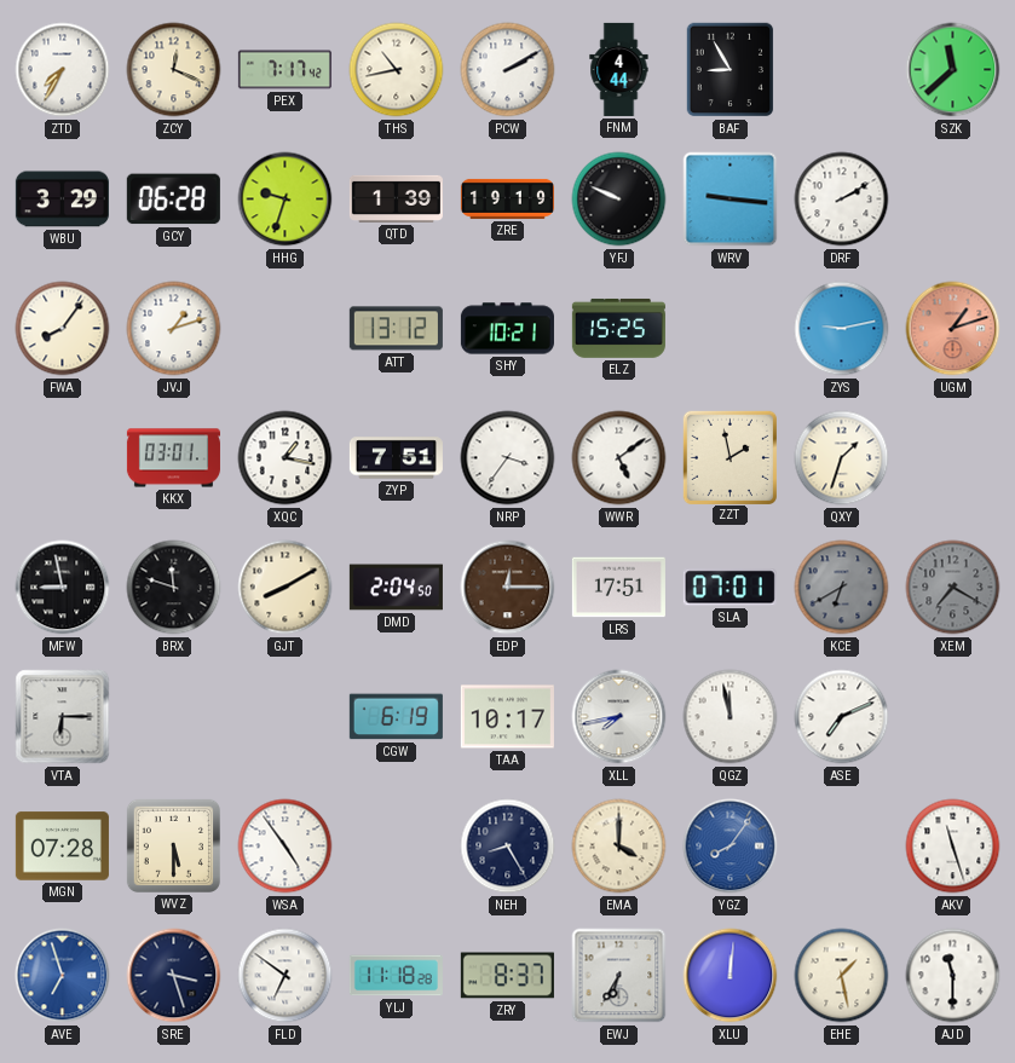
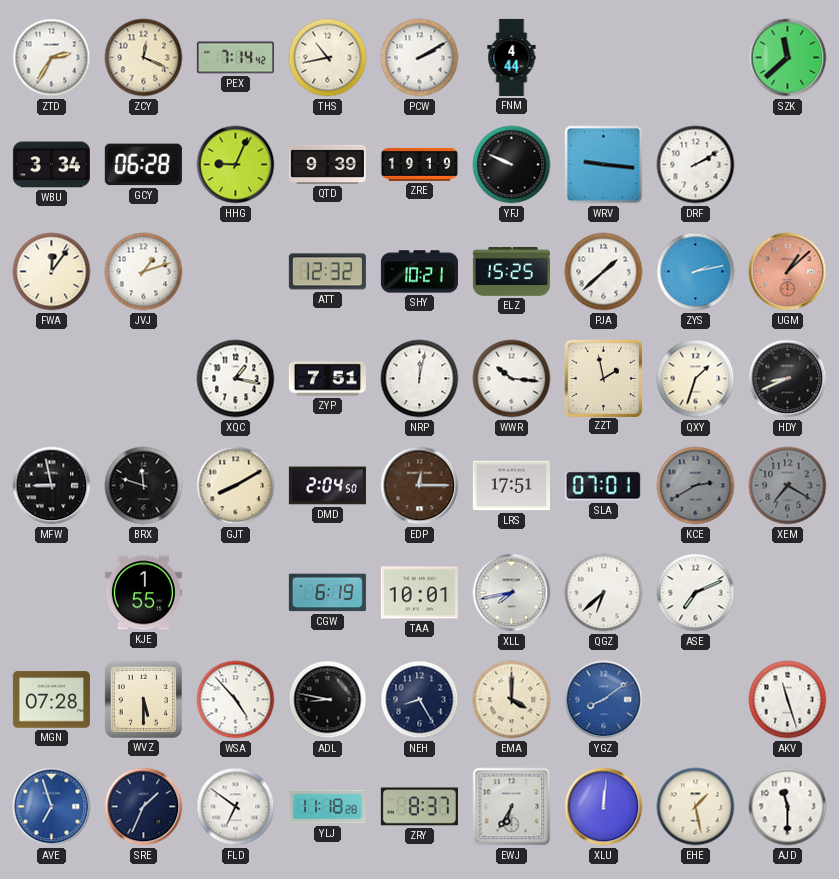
ZTD: 7:35 -> 2:35 (52, 58)
PEX: 7:17 -> 7:14 (235, 58)
BAF: 8:55 -> none (731, 70)
WBU: 3:29 -> 3:34 (51, 165)
HHG: 9:33 -> 9:04 (236, 165)
QTD: 1:39 -> 9:39 (327, 164)
FWA: 8:06 -> 12:06 (52, 272)
ATT: 13:12 -> 12:32 (327, 272)
PJA: none -> 1:38 (604, 272)
ZYS: 9:13 -> 2:13 (696, 272)
UGM: 1:12 -> 1:08 (788, 272)
KKX: 03:01 -> none (173, 458)
NRP: 3:36 -> 12:02 (420, 379)
WWR: 5:09 -> 10:16 (512, 379)
HDY: none -> 8:41 (788, 379)
KCE: 6:40 -> 2:40 (696, 486)
VTA: 6:15 -> none (63, 717)
KJE: none -> 1:55 (143, 593)
TAA: 10:17 -> 10:01 (419, 593)
QGZ: 11:58 -> 6:38 (604, 593)
WSA: 4:54 -> 4:53 (236, 700)
ADL: none -> 8:47 (328, 700)
YGZ: 8:06 -> 8:09 (604, 700)
SRE: 3:27 -> 1:34 (144, 807)
